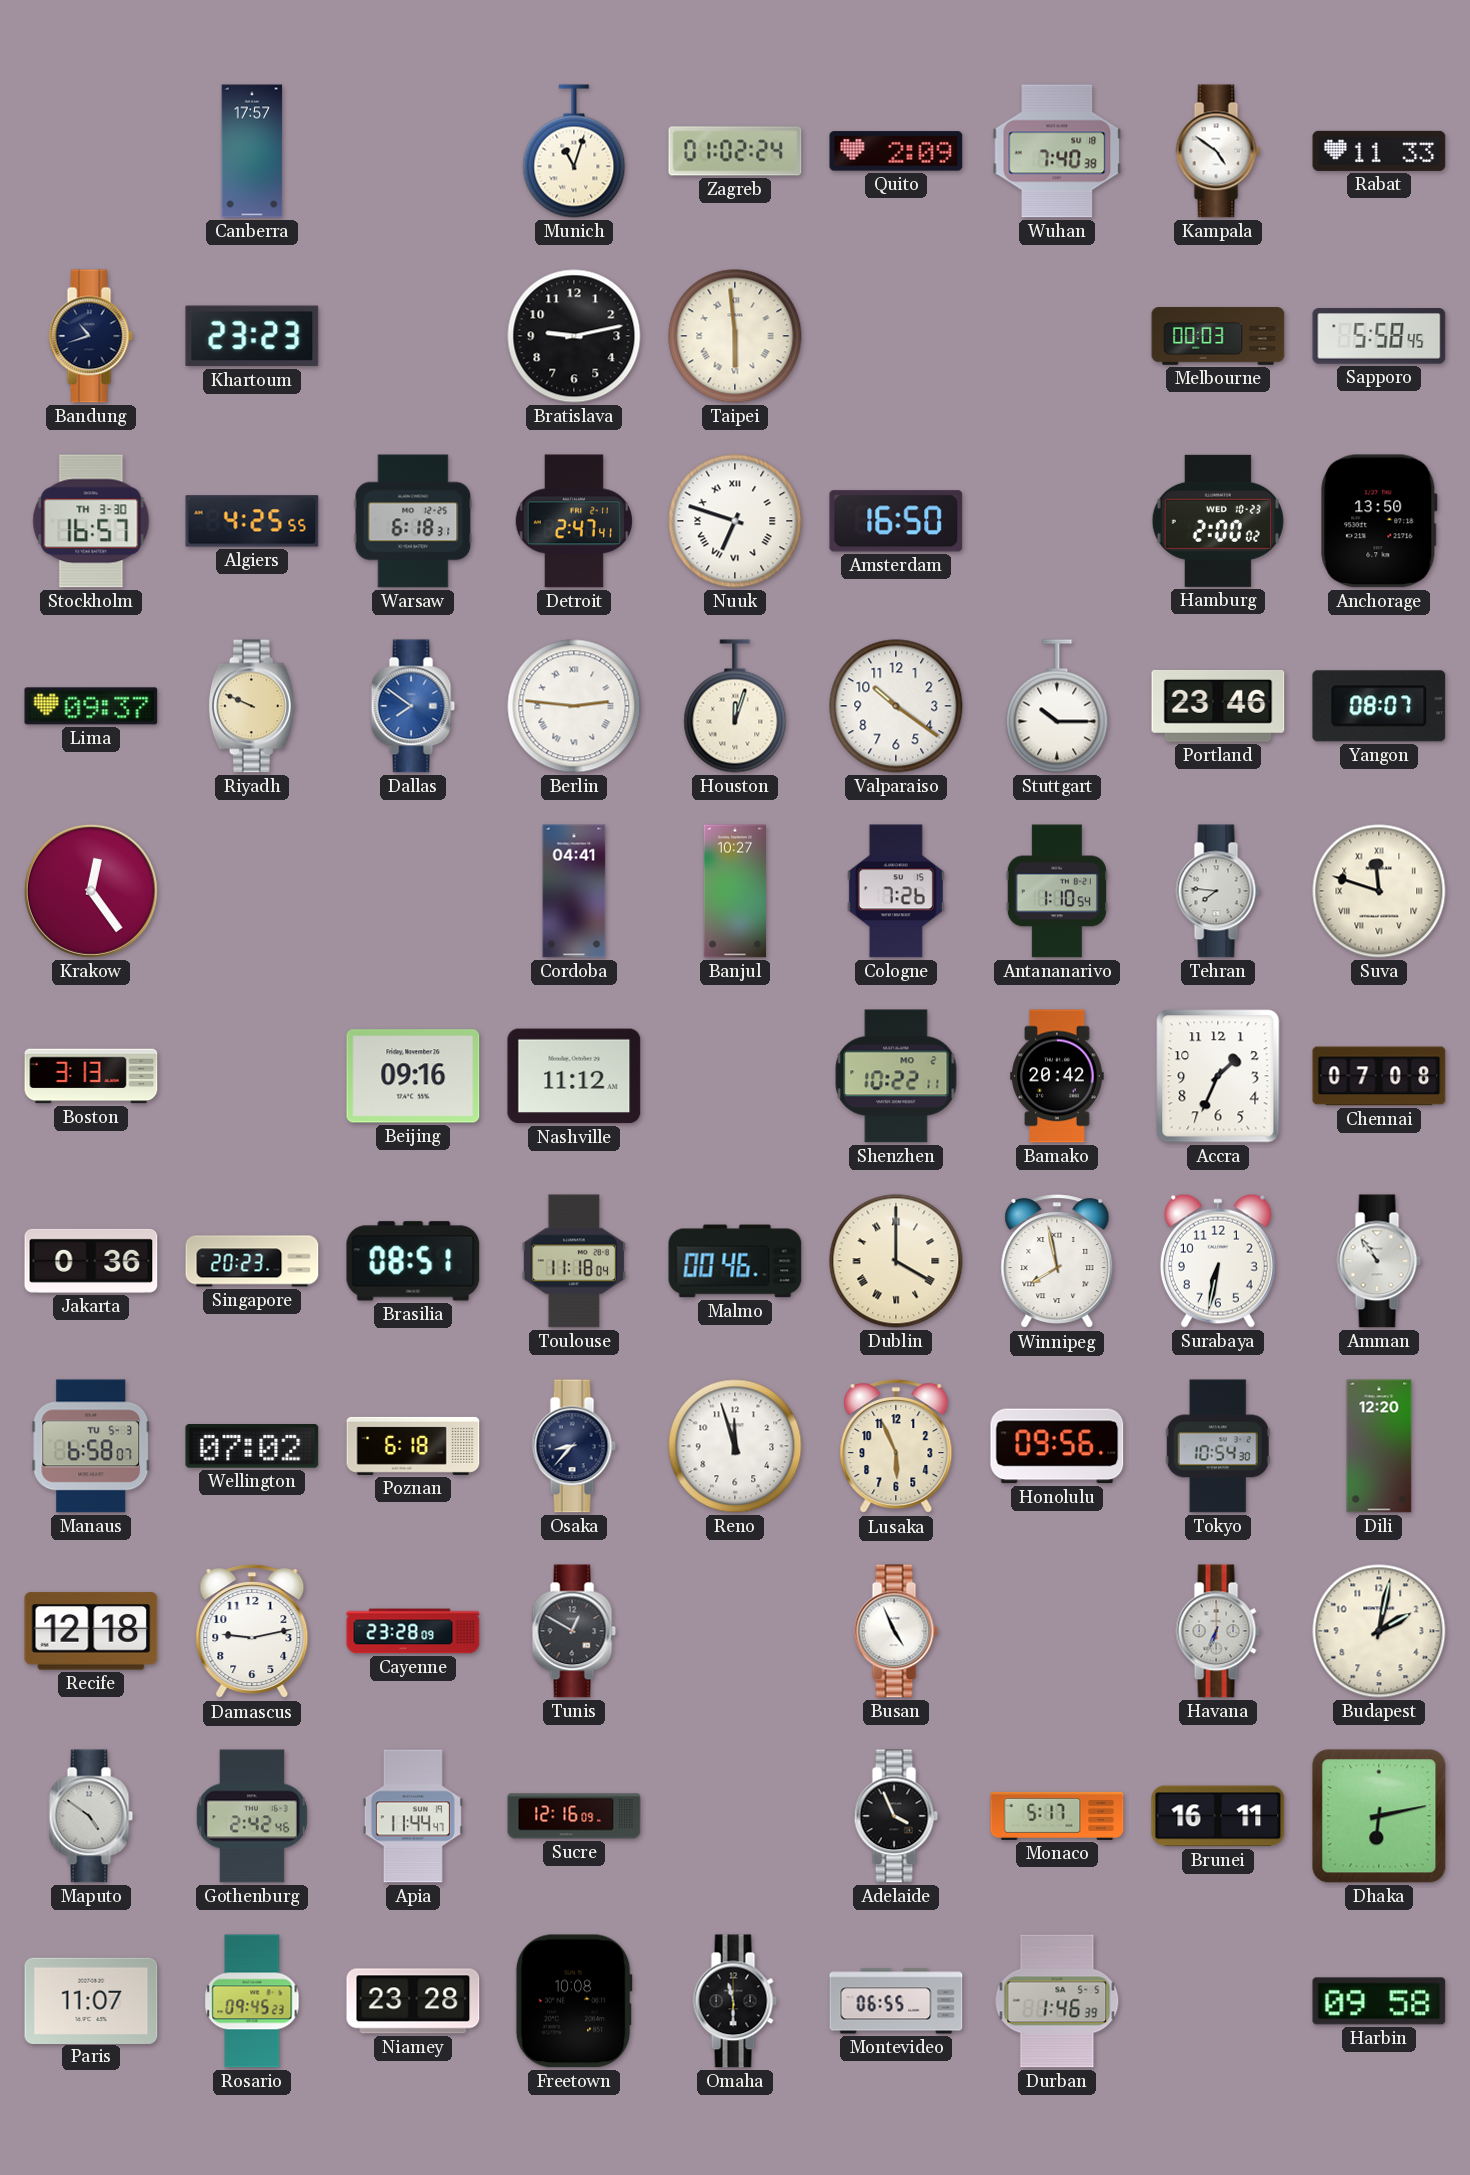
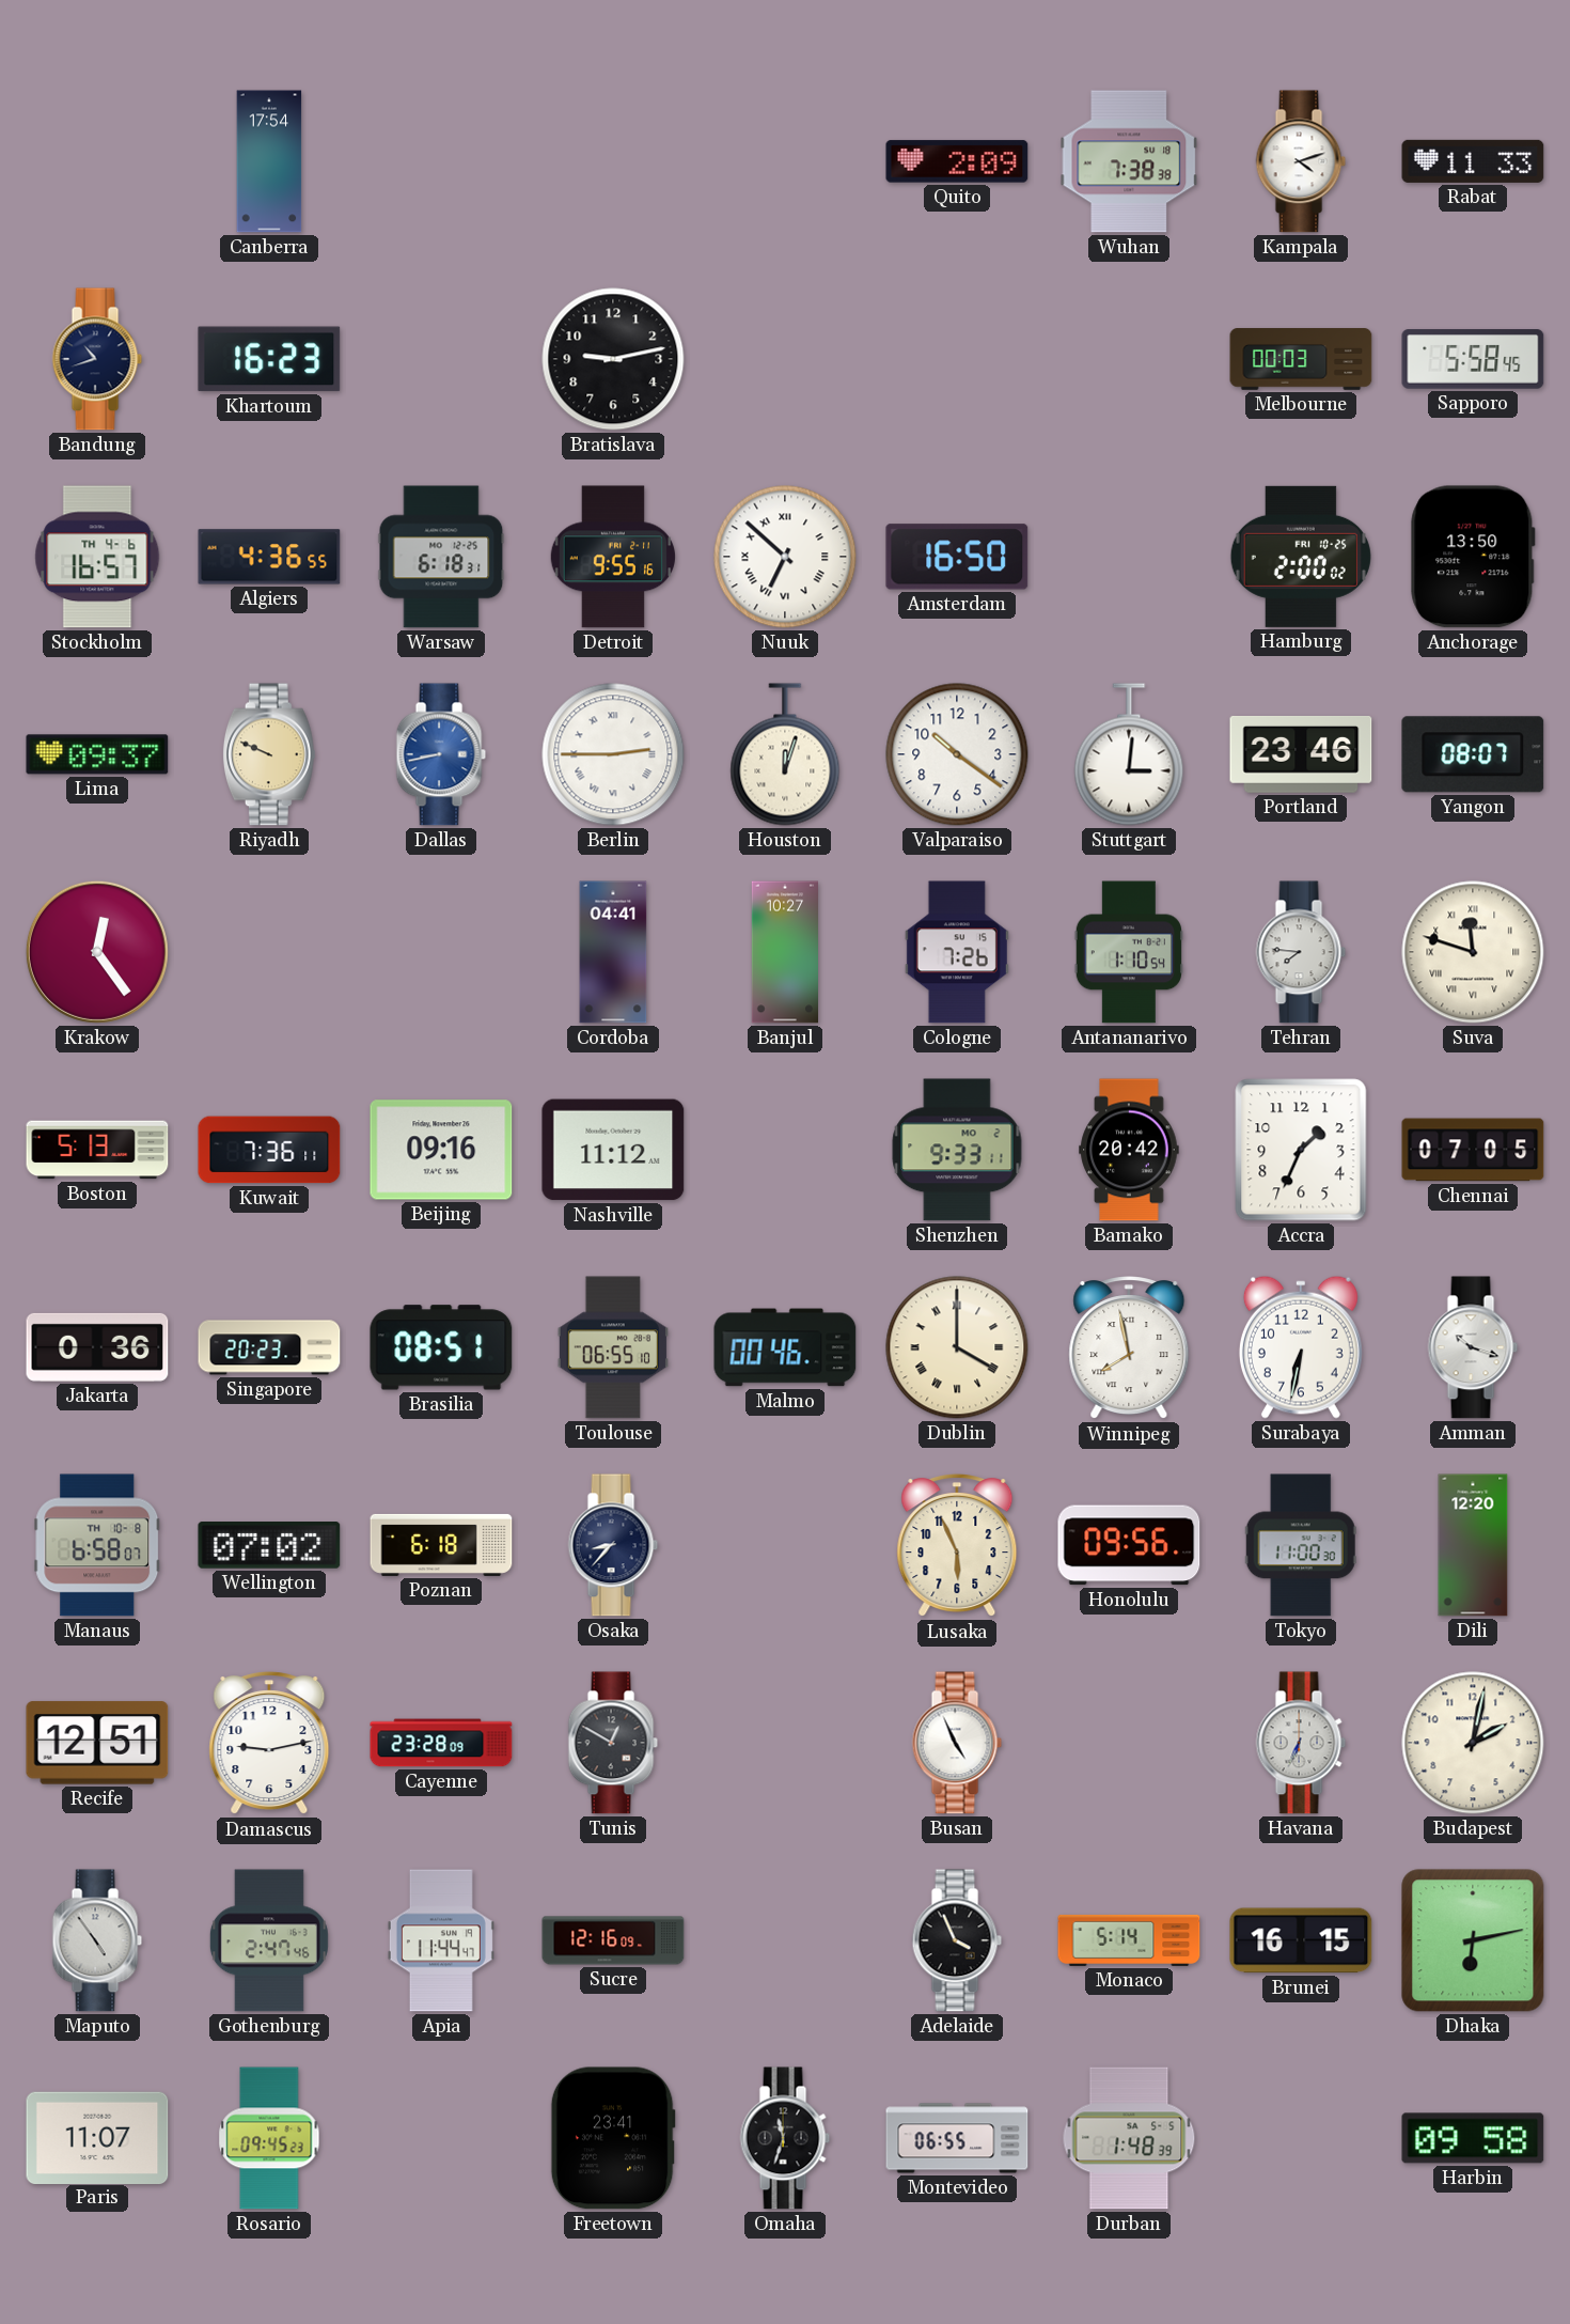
Canberra: 17:57 -> 17:54 (269, 161)
Munich: 11:03 -> none (574, 151)
Zagreb: 01:02 -> none (735, 151)
Wuhan: 7:40 -> 7:38 (1129, 161)
Kampala: 4:51 -> 4:12 (1301, 161)
Khartoum: 23:23 -> 16:23 (269, 359)
Taipei: 5:59 -> none (735, 336)
Stockholm date: TH 3-30 -> TH 4-6 (97, 557)
Algiers: 4:25 -> 4:36 (269, 557)
Detroit: 2:47 -> 9:55 (612, 557)
Nuuk: 6:48 -> 6:52 (785, 557)
Hamburg date: WED 10-23 -> FRI 10-25 (1301, 557)
Dallas: 7:51 -> 8:43 (441, 754)
Berlin: 2:46 -> 2:45 (613, 754)
Stuttgart: 10:15 -> 3:01 (1129, 754)
Boston: 3:13 -> 5:13 (97, 1150)
Kuwait: none -> 7:36 (269, 1150)
Shenzhen: 10:22 -> 9:33 (957, 1150)
Chennai: 07:08 -> 07:05 (1473, 1150)
Toulouse: 11:18 -> 06:55 (613, 1347)
Amman: 10:54 -> 10:18 (1473, 1347)
Manaus date: TU 5-3 -> TH 10-8 (97, 1545)
Reno: 11:57 -> none (735, 1446)
Tokyo: 10:54 -> 11:00 (1301, 1545)
Recife: 12:18 -> 12:51 (97, 1743)
Maputo: 4:51 -> 4:54 (97, 1940)
Gothenburg: 2:42 -> 2:47 (269, 1940)
Monaco: 5:17 -> 5:14 (1129, 1940)
Brunei: 16:11 -> 16:15 (1301, 1940)
Niamey: 23:28 -> none (413, 2001)
Freetown: 10:08 -> 23:41 (613, 2138)
Omaha: 11:30 -> 11:33 (785, 2138)
Durban: 1:46 -> 1:48 (1129, 2138)
